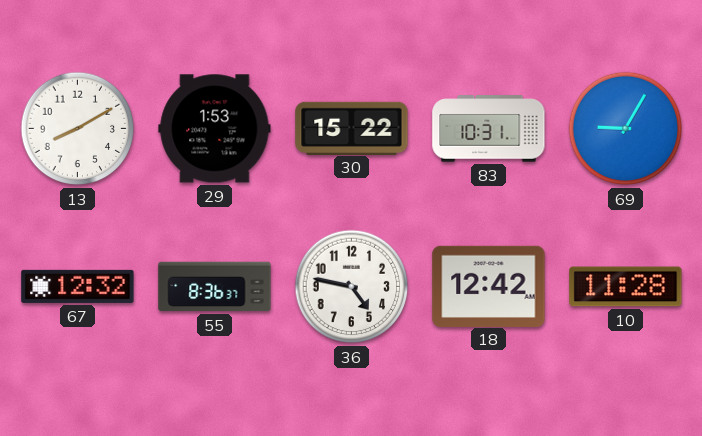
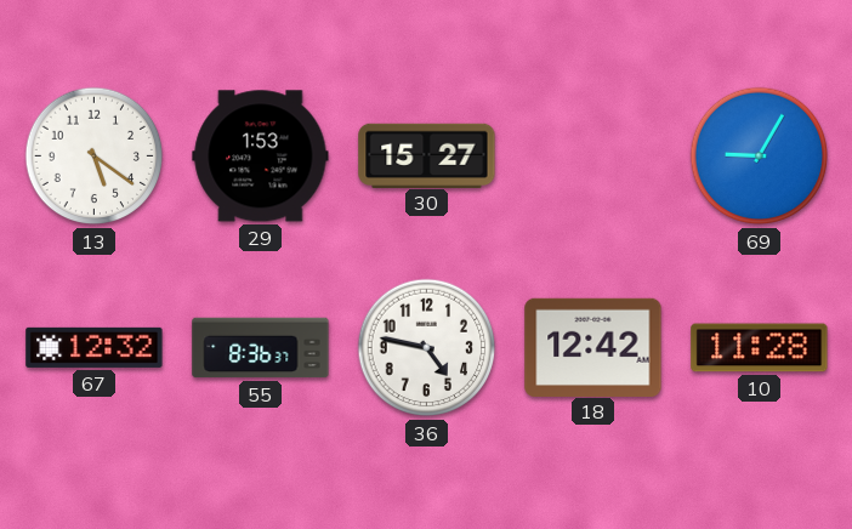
13: 8:10 -> 5:21 (95, 157)
30: 15:22 -> 15:27 (427, 155)
83: 10:31 -> none (489, 129)
